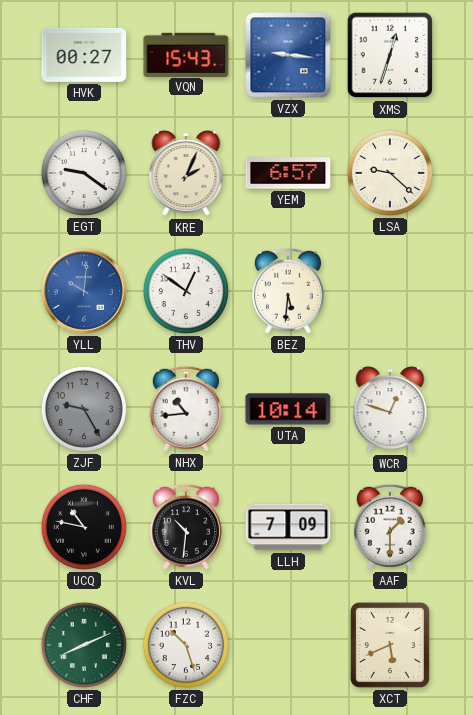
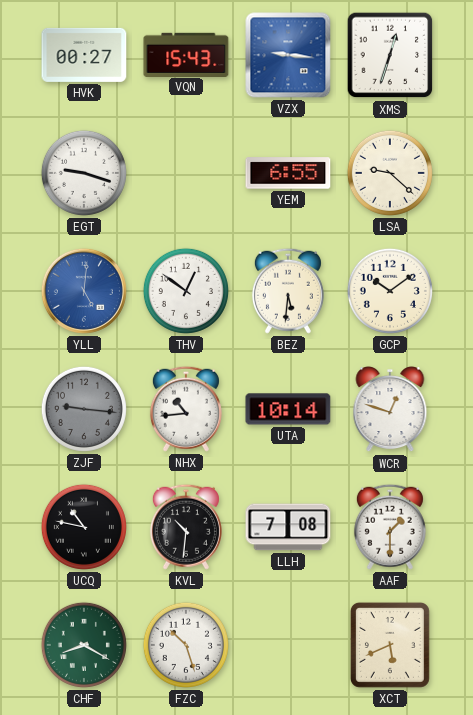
EGT: 9:21 -> 9:18 (84, 173)
KRE: 2:04 -> none (186, 174)
YEM: 6:57 -> 6:55 (288, 173)
YLL: 10:01 -> 5:01 (84, 291)
GCP: none -> 10:09 (390, 291)
ZJF: 9:25 -> 9:16 (84, 409)
LLH: 7:09 -> 7:08 (288, 527)
CHF: 8:11 -> 8:20 (84, 645)
